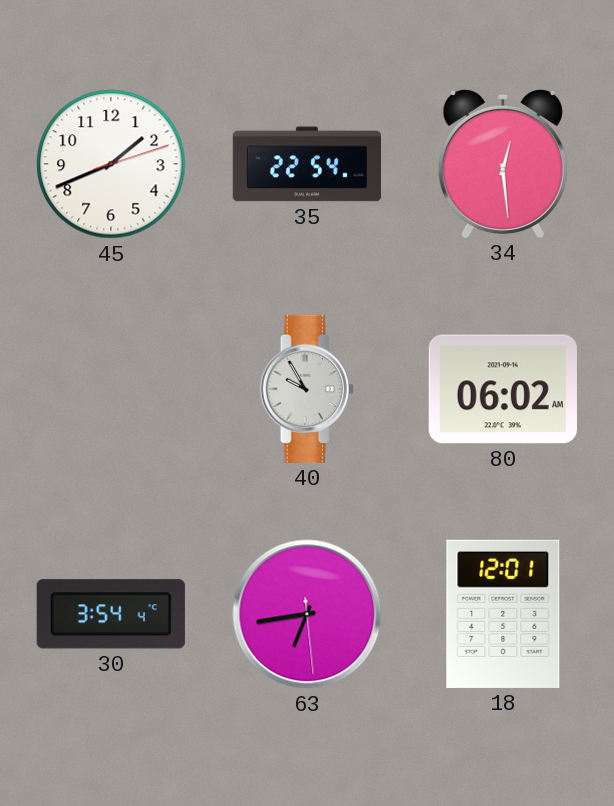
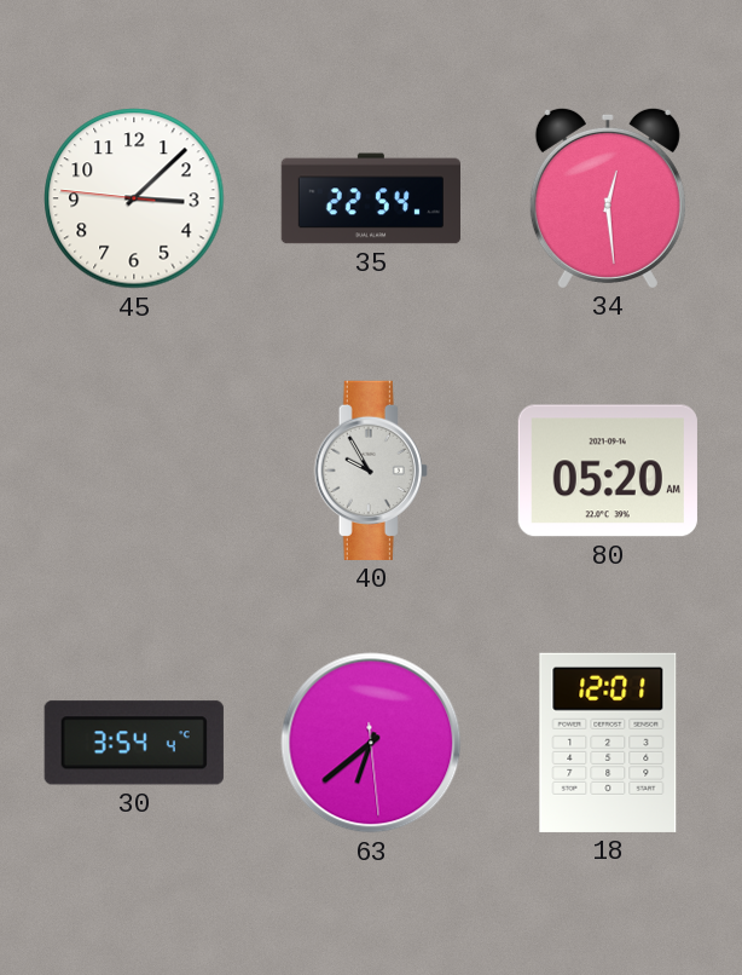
45: 1:41 -> 3:07 (134, 198)
80: 06:02 -> 05:20 (608, 471)
63: 6:43 -> 6:38 (371, 743)
